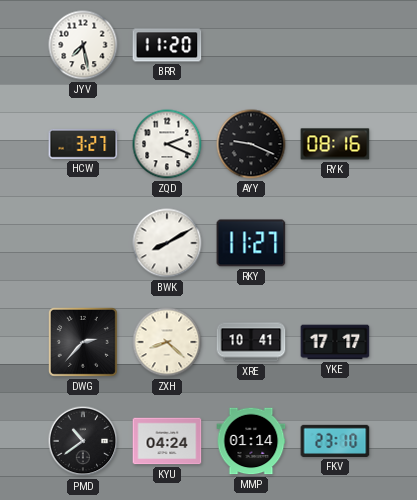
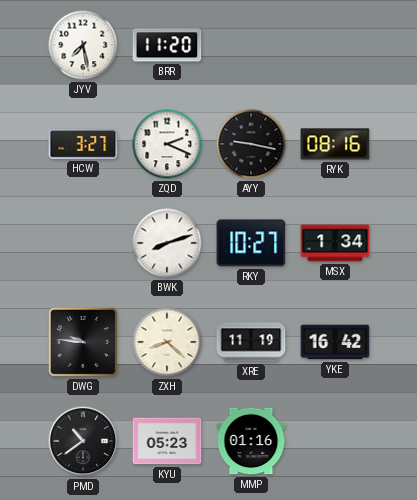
AYY: 9:19 -> 9:17 (251, 144)
BWK: 8:10 -> 8:12 (167, 243)
RKY: 11:27 -> 10:27 (251, 243)
MSX: none -> 1:34 (335, 243)
DWG: 2:37 -> 9:46 (83, 342)
XRE: 10:41 -> 11:19 (251, 342)
YKE: 17:17 -> 16:42 (335, 342)
KYU: 04:24 -> 05:23 (167, 441)
MMP: 01:14 -> 01:16 (251, 441)
FKV: 23:10 -> none (335, 441)
